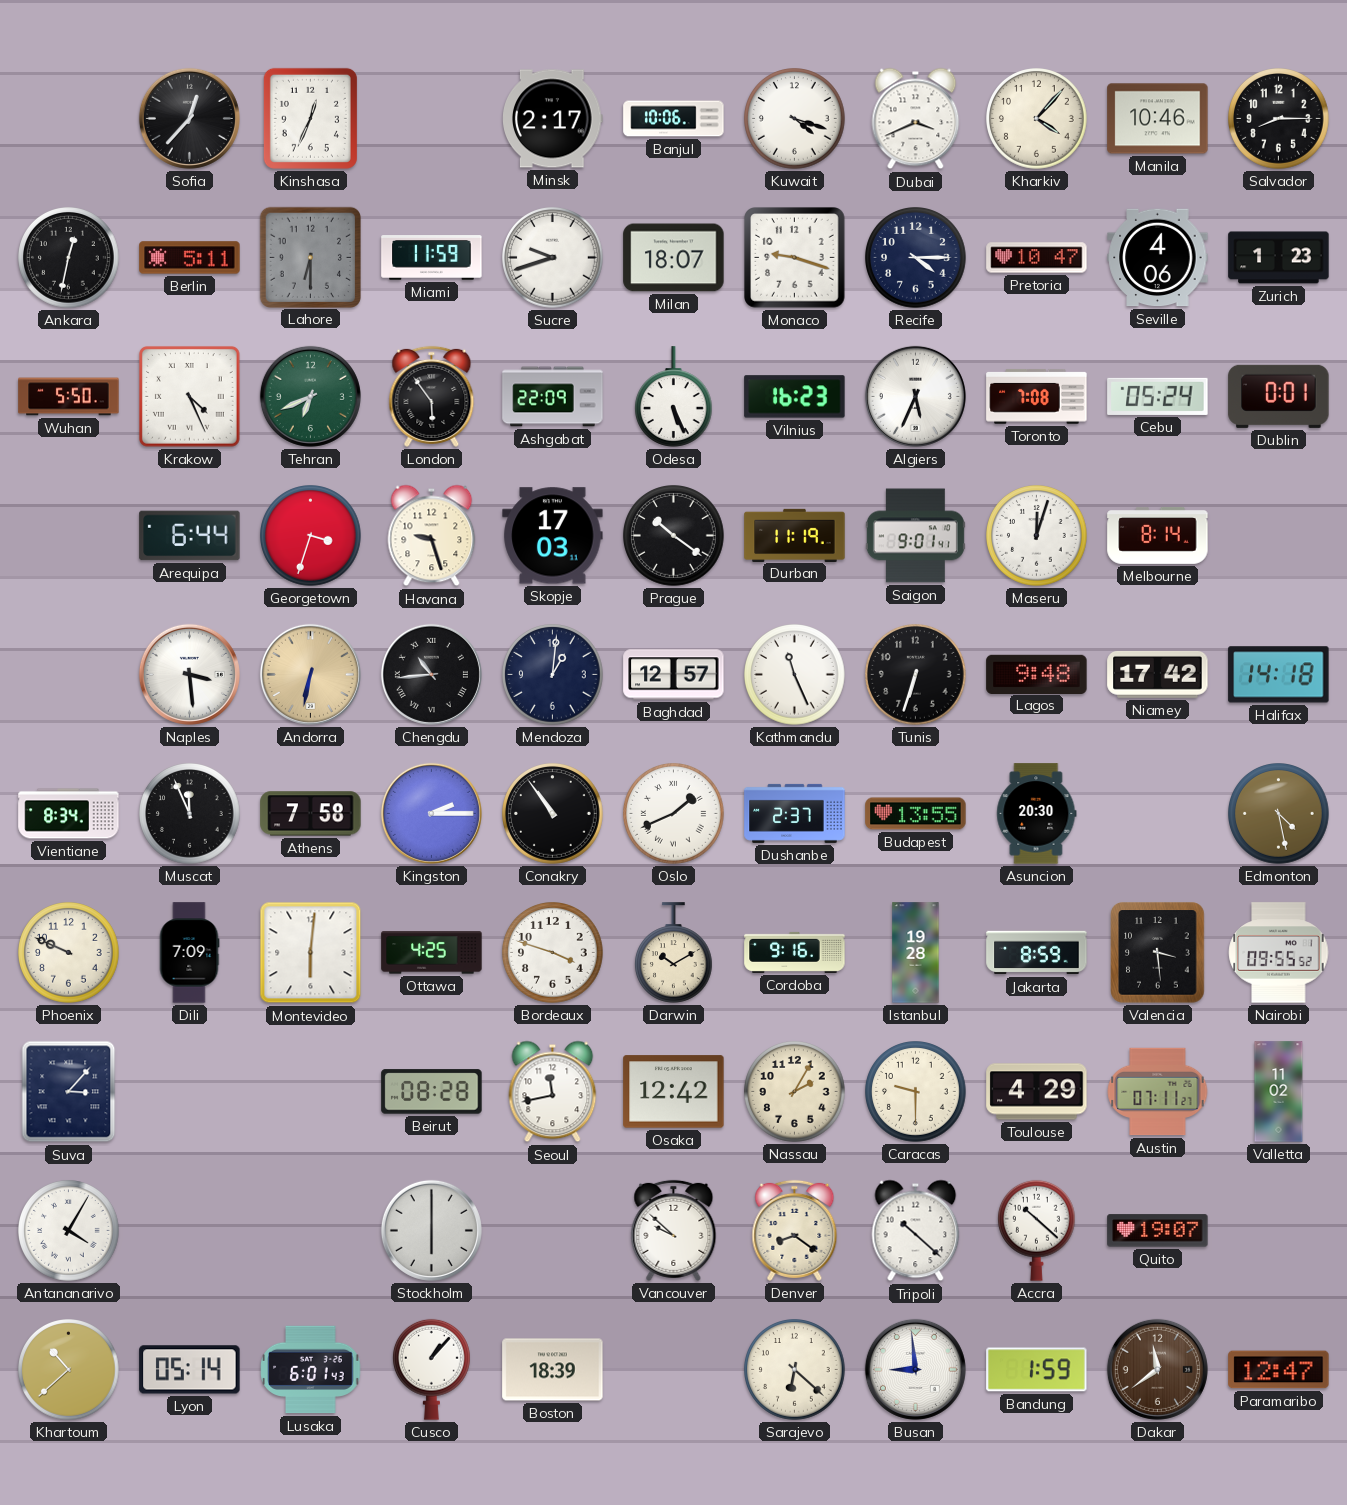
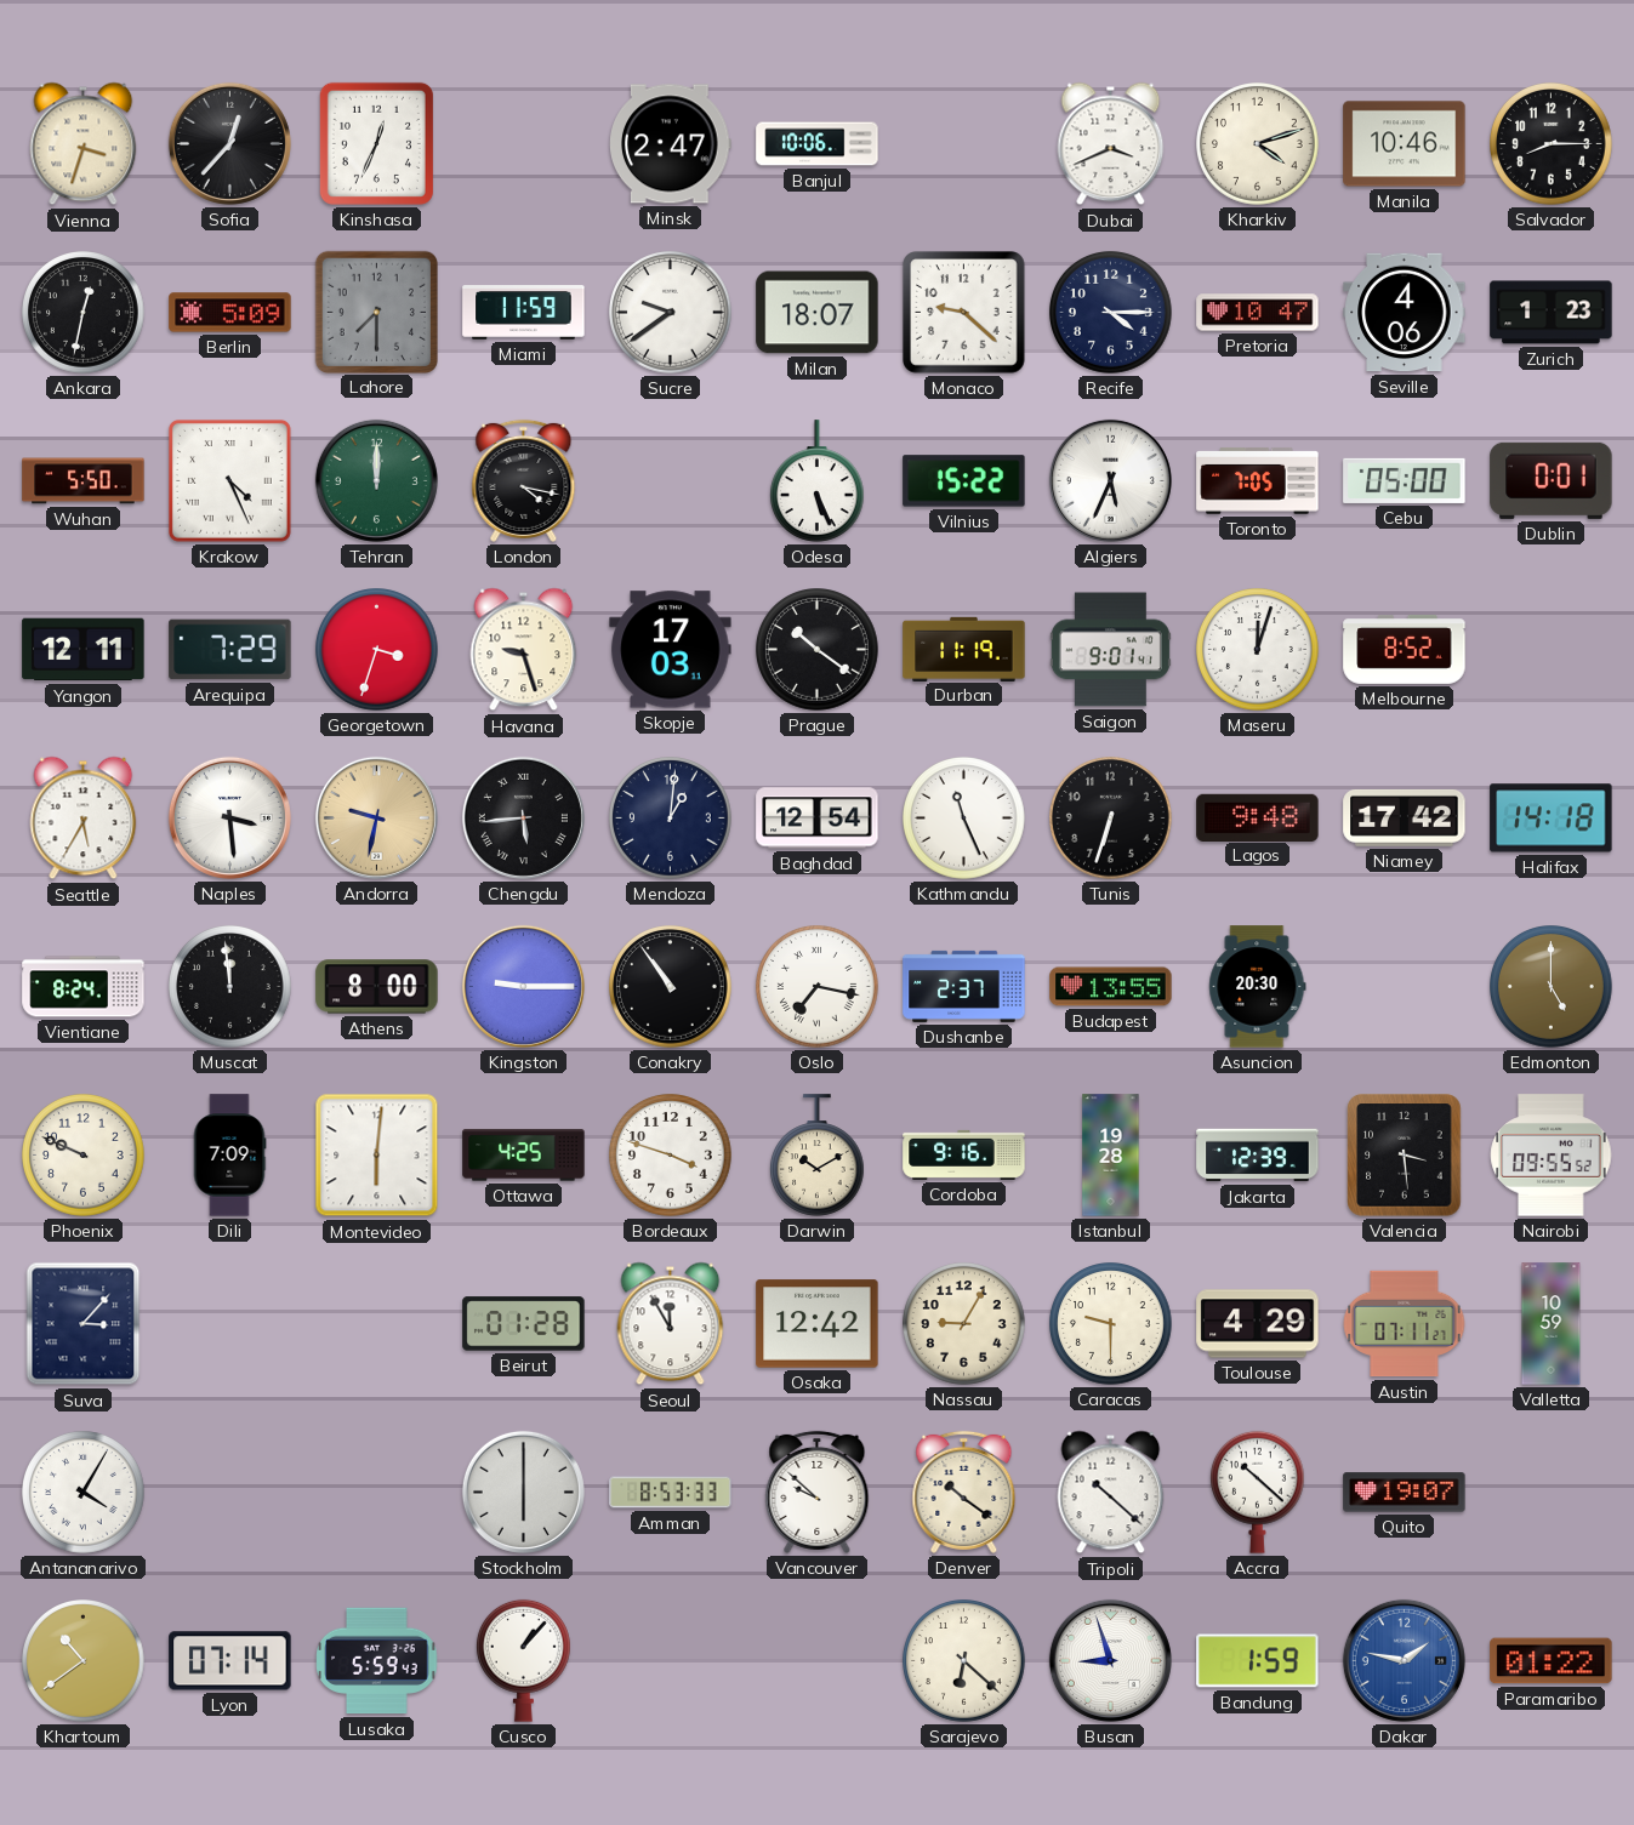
Vienna: none -> 3:33 (84, 144)
Minsk: 2:17 -> 2:47 (671, 144)
Kuwait: 4:18 -> none (795, 119)
Kharkiv: 4:07 -> 4:12 (1258, 144)
Berlin: 5:11 -> 5:09 (230, 313)
Lahore: 6:30 -> 7:30 (376, 312)
Sucre: 9:42 -> 9:39 (671, 313)
Monaco: 9:18 -> 9:22 (964, 313)
Tehran: 6:41 -> 12:00 (376, 480)
London: 5:54 -> 4:17 (524, 480)
Ashgabat: 22:09 -> none (553, 397)
Vilnius: 16:23 -> 15:22 (964, 481)
Toronto: 7:08 -> 7:05 (1258, 480)
Cebu: 05:24 -> 05:00 (1405, 480)
Yangon: none -> 12:11 (84, 650)
Arequipa: 6:44 -> 7:29 (230, 650)
Melbourne: 8:14 -> 8:52 (1405, 650)
Seattle: none -> 5:35 (84, 819)
Andorra: 6:32 -> 9:32 (376, 817)
Chengdu: 10:44 -> 5:44 (523, 817)
Baghdad: 12:57 -> 12:54 (818, 819)
Vientiane: 8:34 -> 8:24 (84, 987)
Muscat: 11:56 -> 11:59 (230, 987)
Athens: 7:58 -> 8:00 (377, 987)
Kingston: 2:15 -> 9:15 (523, 986)
Oslo: 1:41 -> 7:17 (818, 987)
Edmonton: 4:28 -> 5:00 (1552, 987)
Jakarta: 8:59 -> 12:39 (1258, 1156)
Beirut: 08:28 -> 01:28 (524, 1324)
Seoul: 11:43 -> 11:55 (671, 1324)
Nassau: 2:05 -> 9:05 (964, 1324)
Valletta: 11:02 -> 10:59 (1552, 1324)
Amman: none -> 8:53 (671, 1493)
Denver: 8:21 -> 10:21 (964, 1492)
Khartoum: 10:38 -> 10:39 (84, 1661)
Lyon: 05:14 -> 07:14 (230, 1661)
Lusaka: 6:01 -> 5:59 (377, 1661)
Boston: 18:39 -> none (553, 1370)
Busan: 8:59 -> 8:57 (1110, 1660)
Dakar: 11:39 -> 1:47 (1404, 1660)
Dakar dial: brown -> blue (1404, 1660)
Paramaribo: 12:47 -> 01:22 (1552, 1661)
